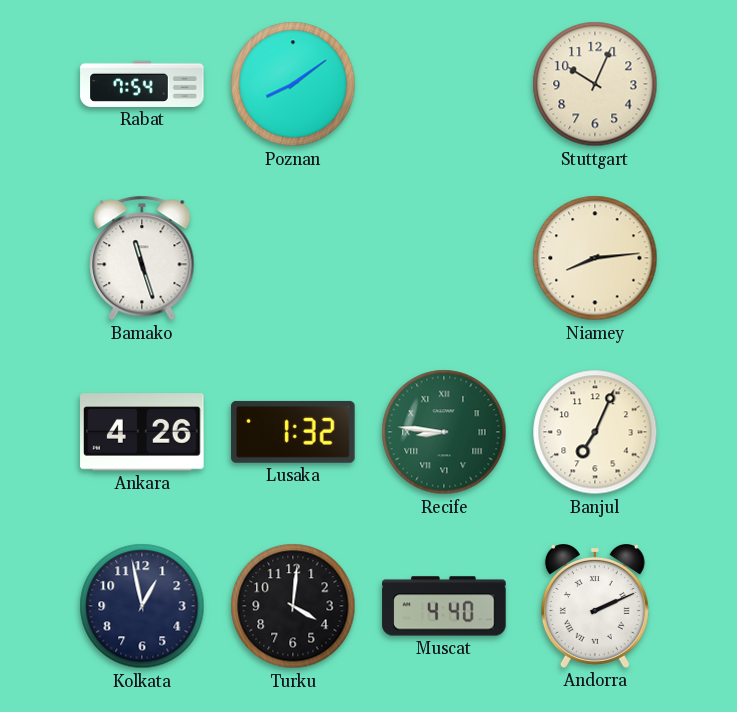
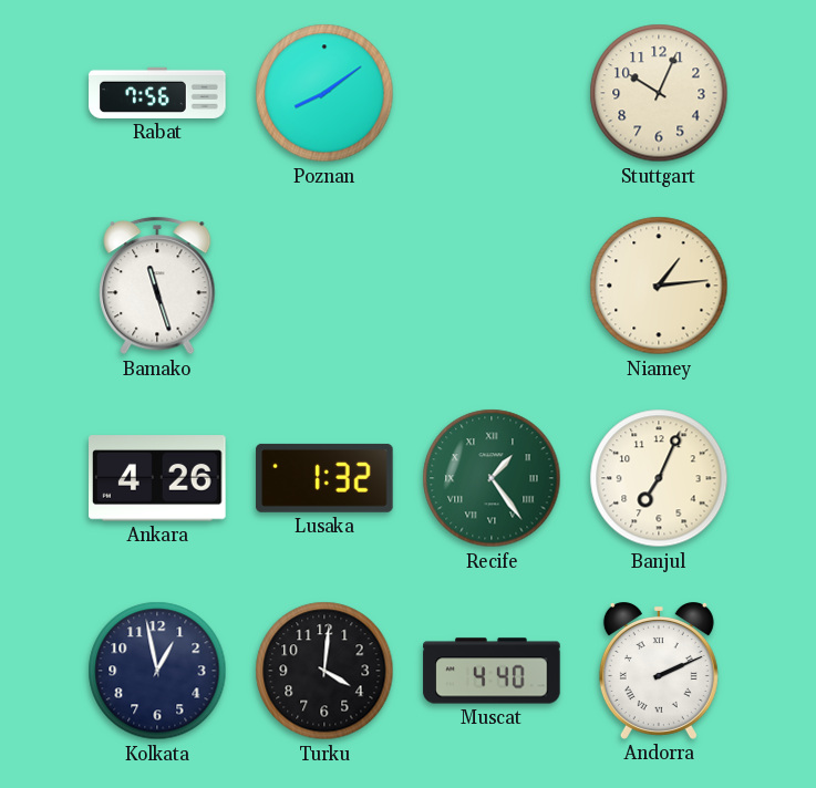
Rabat: 7:54 -> 7:56 (157, 93)
Niamey: 8:14 -> 1:14 (659, 286)
Recife: 8:46 -> 1:24 (492, 478)
